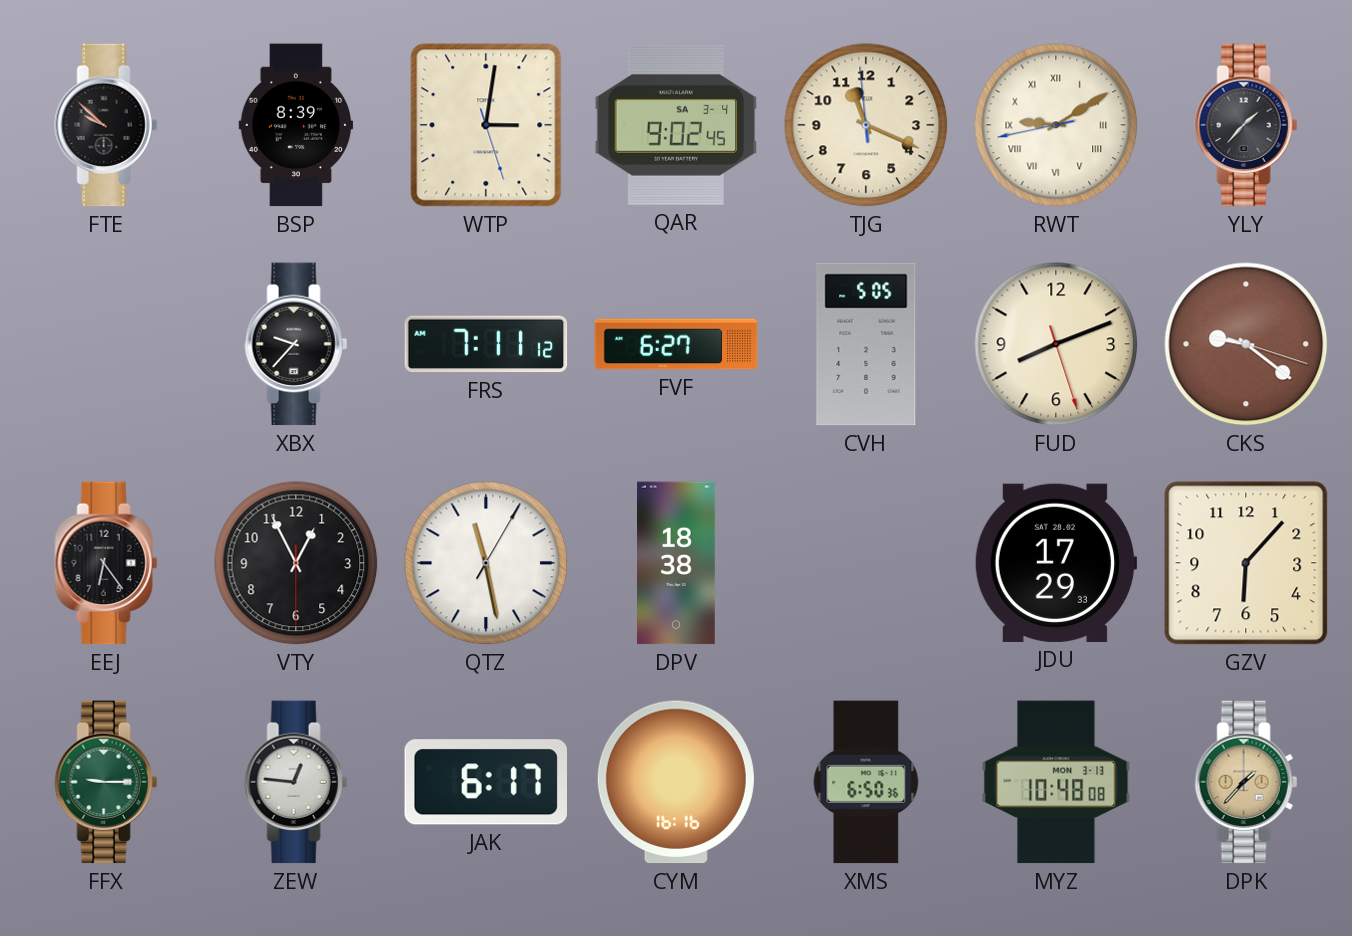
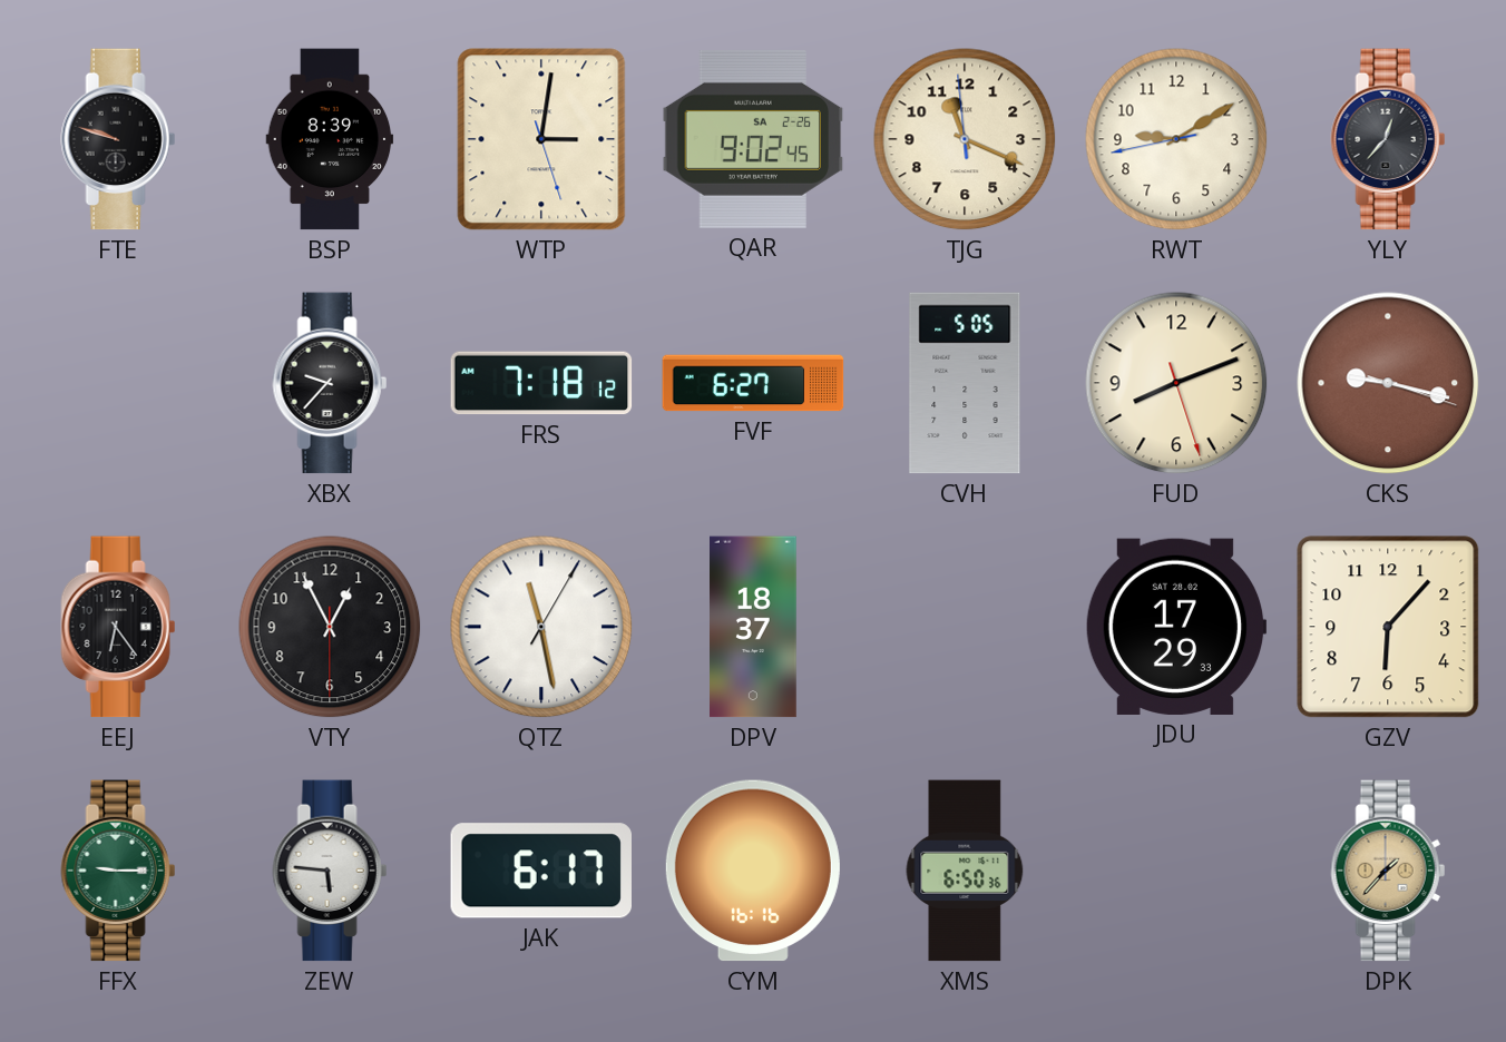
FTE: 9:52 -> 9:48 (118, 139)
QAR date: SA 3-4 -> SA 2-26 (753, 139)
RWT numerals: Roman -> Arabic (1176, 139)
YLY: 1:37 -> 12:37 (1388, 139)
FRS: 7:11 -> 7:18 (541, 383)
CKS: 9:21 -> 9:17 (1388, 383)
DPV: 18:38 -> 18:37 (754, 627)
ZEW: 12:46 -> 5:46 (330, 871)
MYZ: 10:48 -> none (1056, 782)
